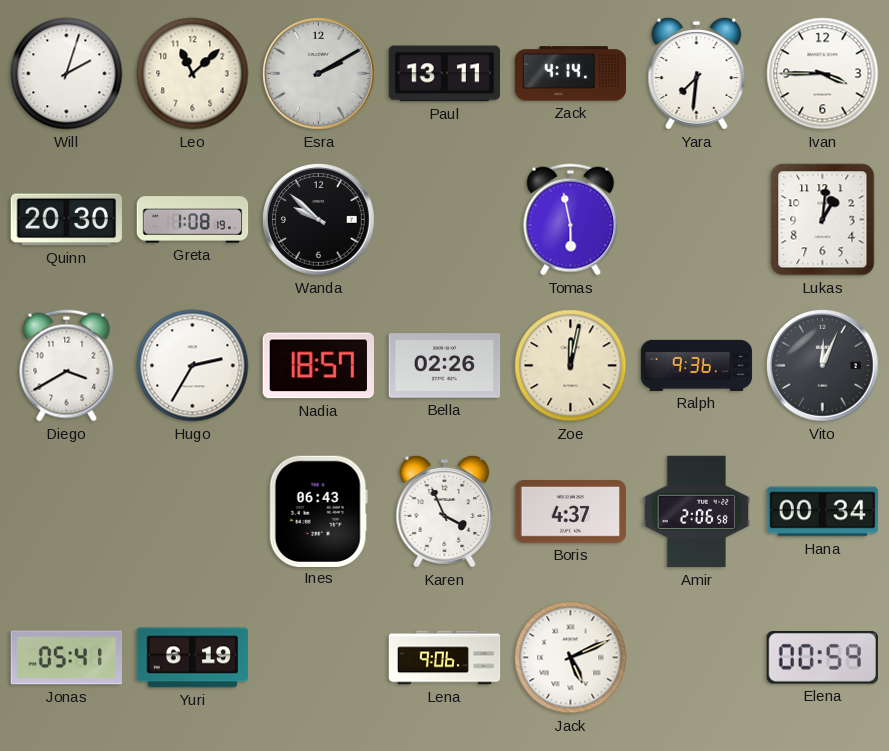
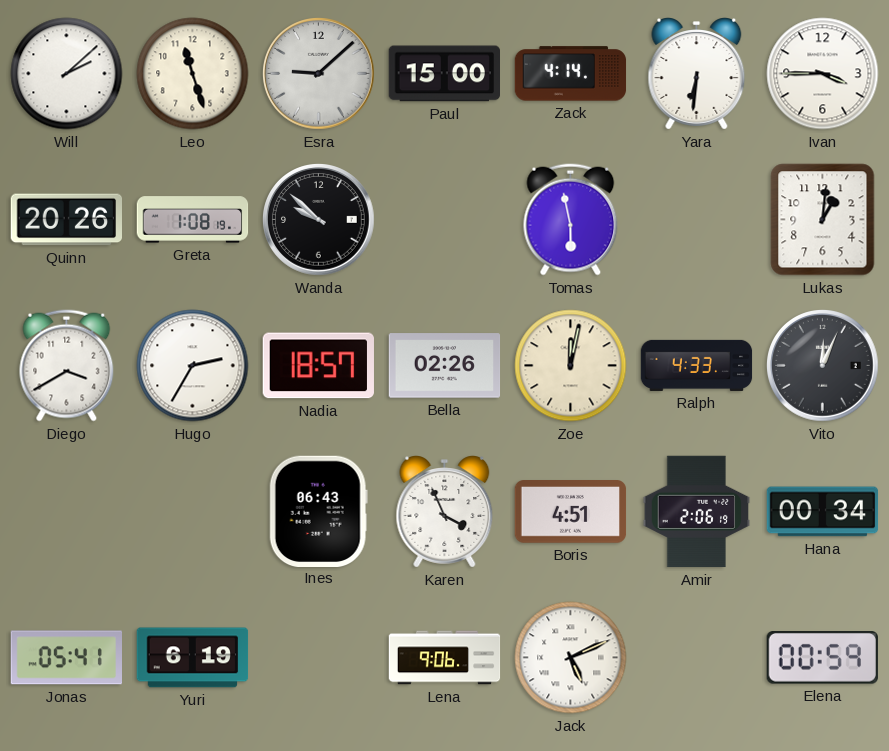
Will: 2:03 -> 2:08 (67, 74)
Leo: 11:08 -> 11:27 (193, 74)
Esra: 2:10 -> 9:08 (319, 74)
Paul: 13:11 -> 15:00 (444, 74)
Yara: 7:31 -> 6:31 (697, 74)
Quinn: 20:30 -> 20:26 (66, 220)
Ralph: 9:36 -> 4:33 (697, 365)
Boris: 4:37 -> 4:51 (571, 512)
Amir: 2:06:58 -> 2:06:19 (697, 512)
